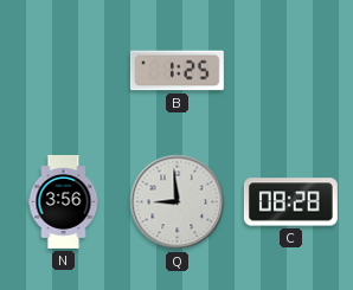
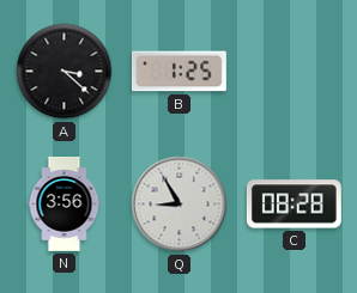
A: none -> 3:22 (65, 72)
Q: 8:59 -> 8:55 (180, 205)
